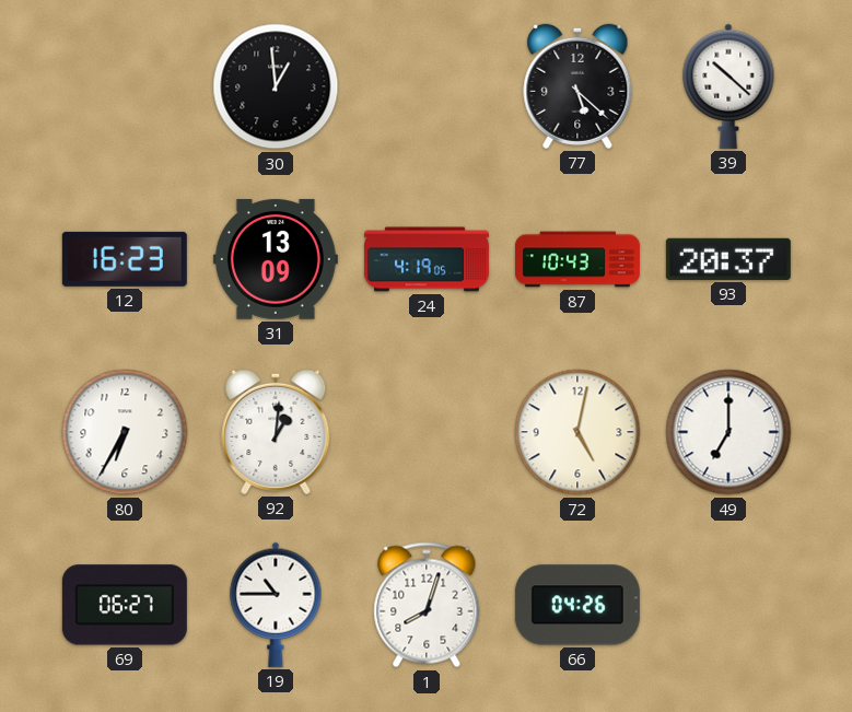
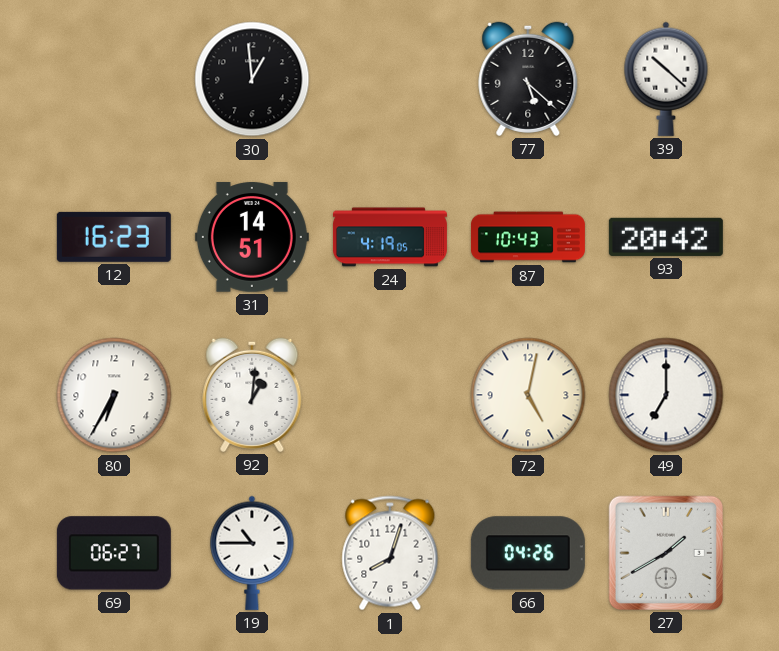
31: 13:09 -> 14:51 (252, 237)
93: 20:37 -> 20:42 (666, 237)
27: none -> 1:40 (666, 553)
